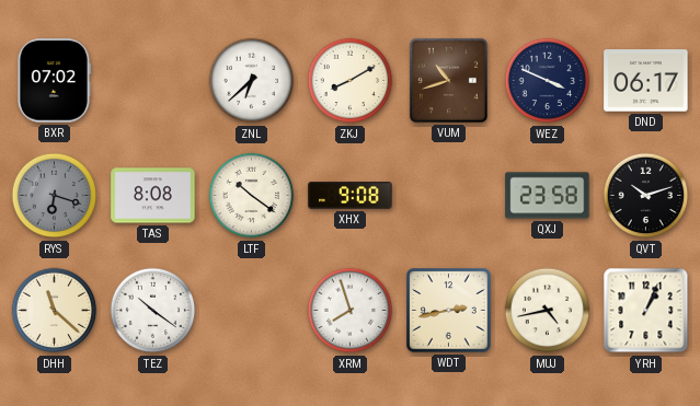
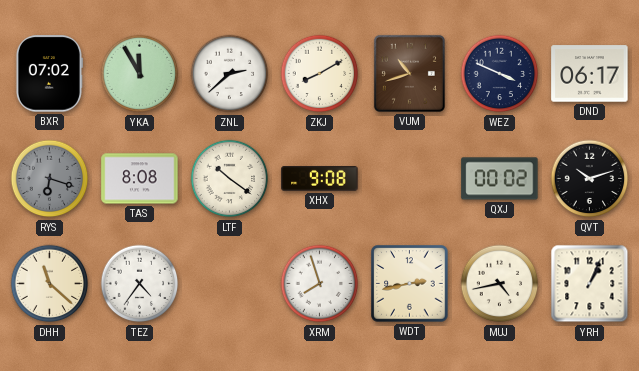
YKA: none -> 11:55 (140, 74)
ZNL: 6:38 -> 2:38 (230, 74)
QXJ: 23:58 -> 00:02 (500, 179)
TEZ: 10:21 -> 4:36 (140, 284)
